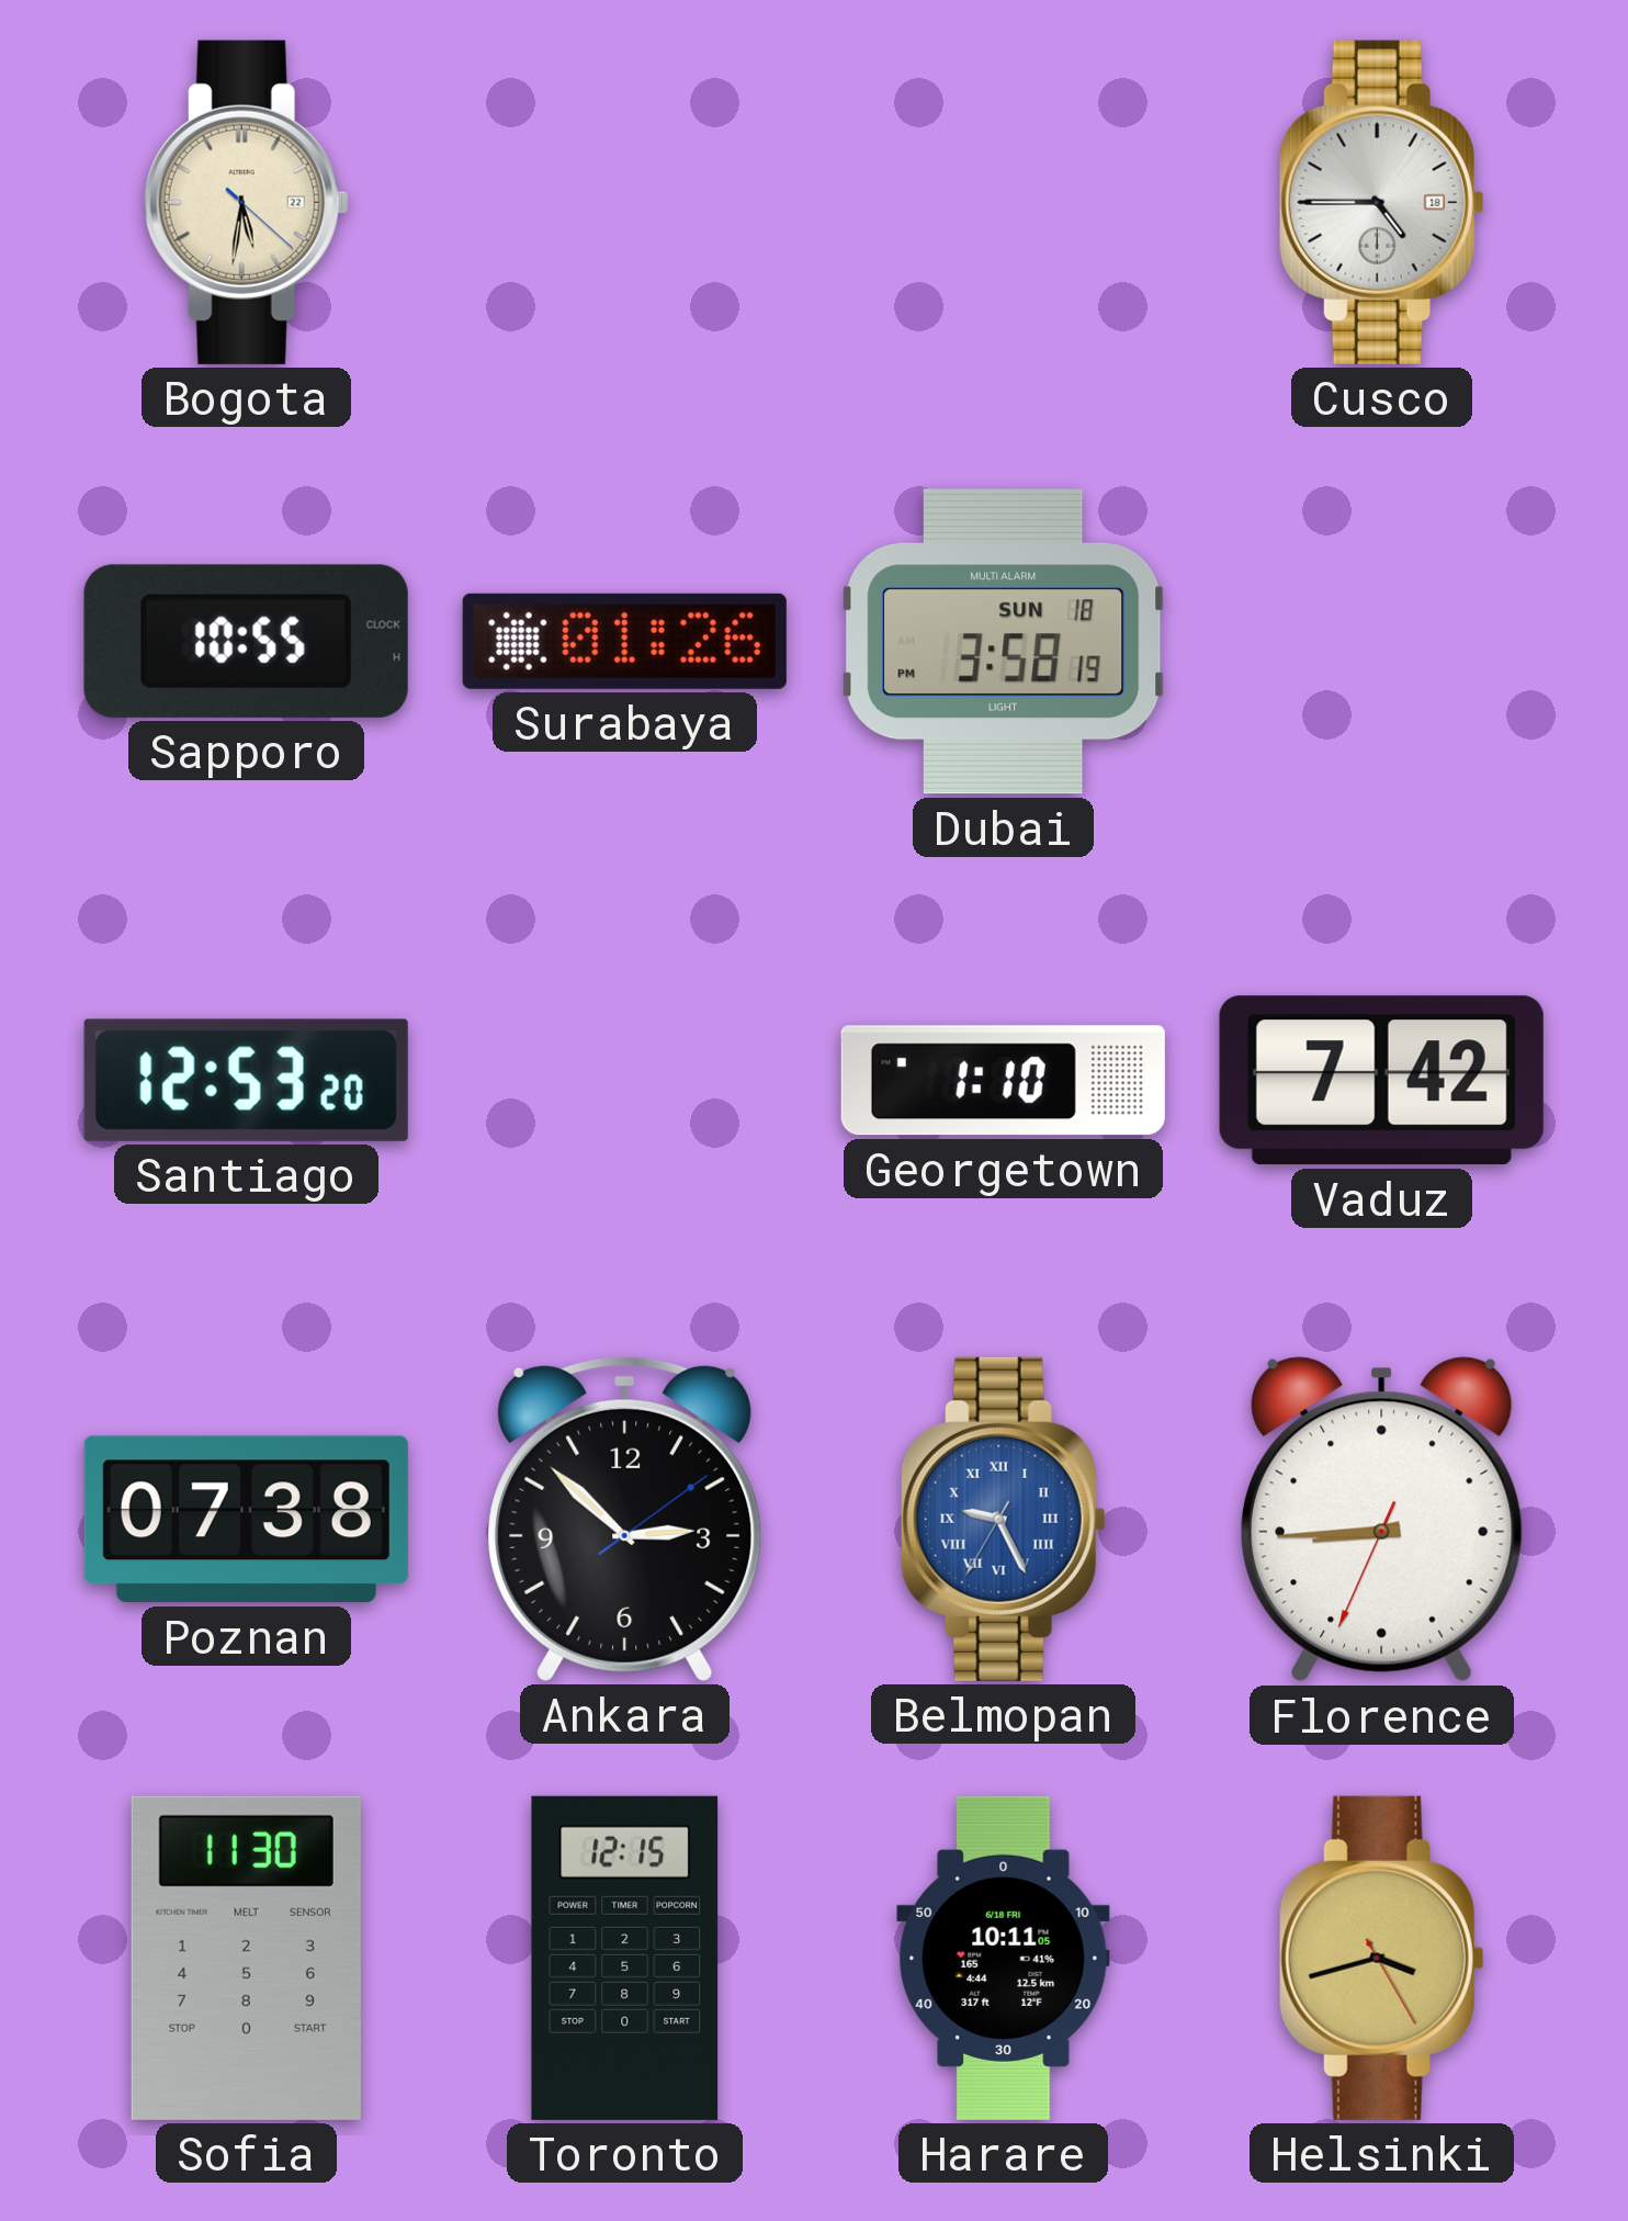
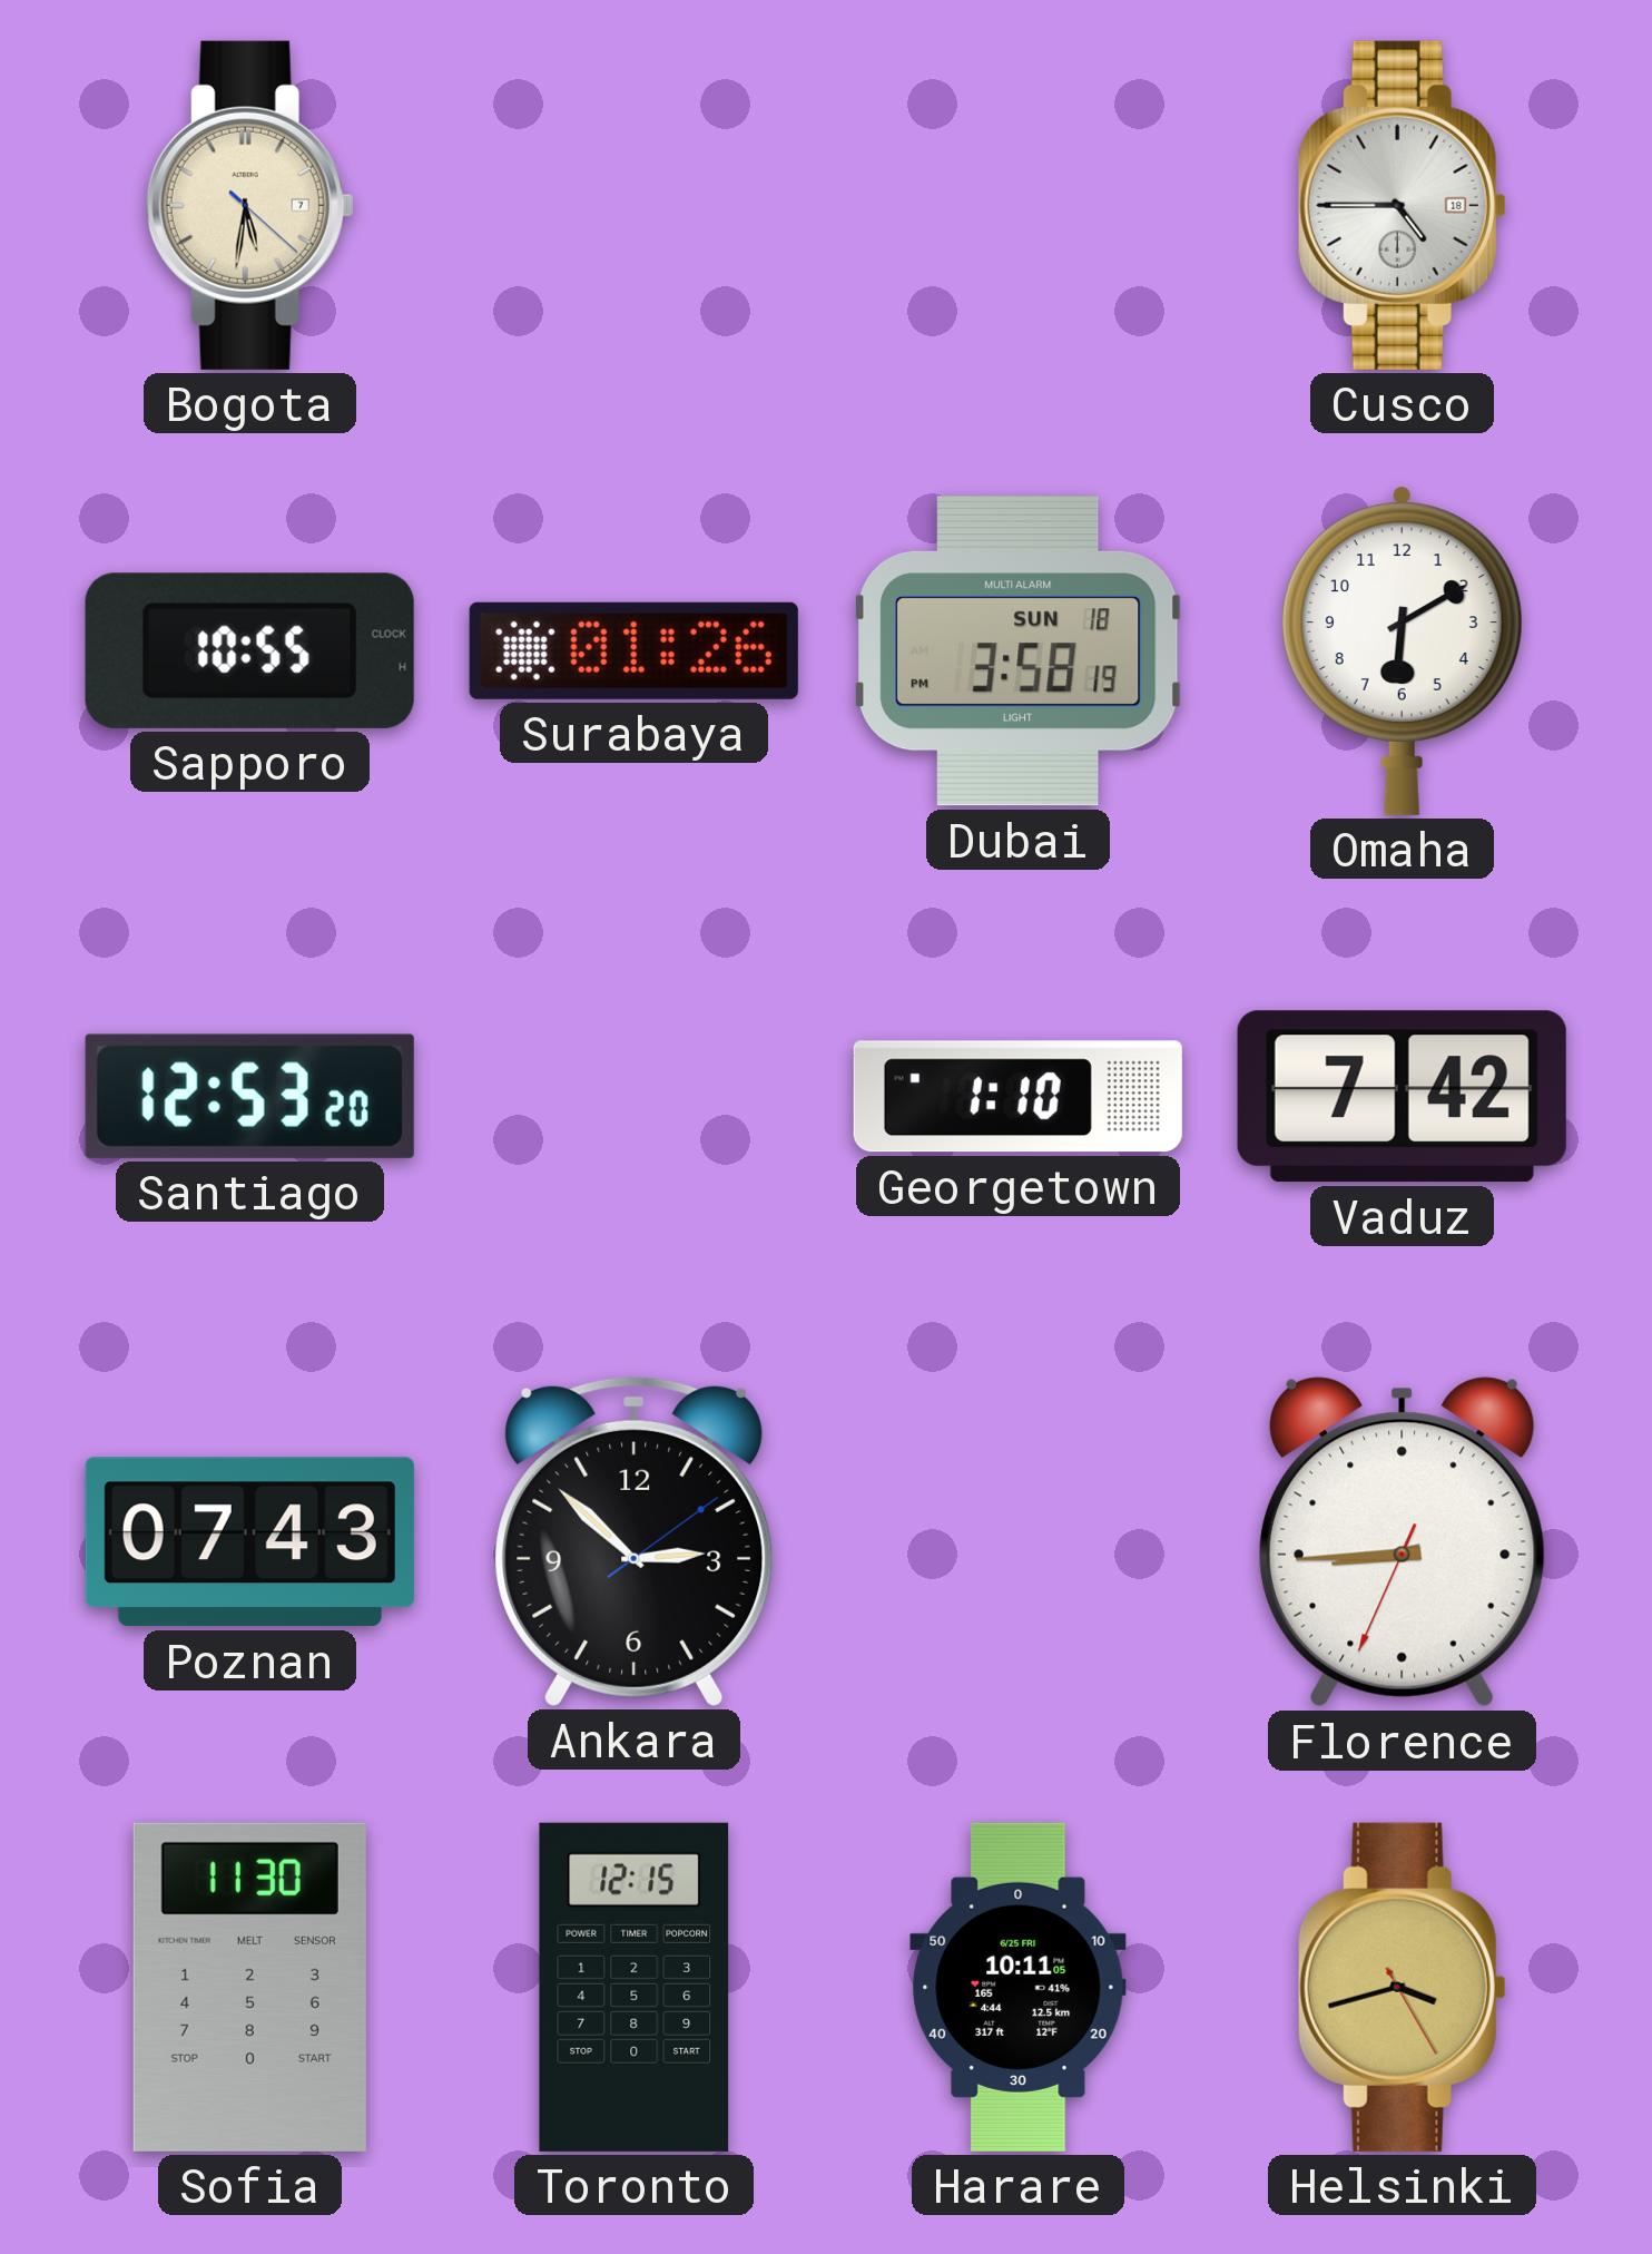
Bogota date: 22 -> 7 (249, 205)
Omaha: none -> 6:10 (1402, 650)
Poznan: 07:38 -> 07:43 (249, 1542)
Belmopan: 9:25 -> none (1003, 1519)
Harare date: 6/18 FRI -> 6/25 FRI (1019, 1987)
